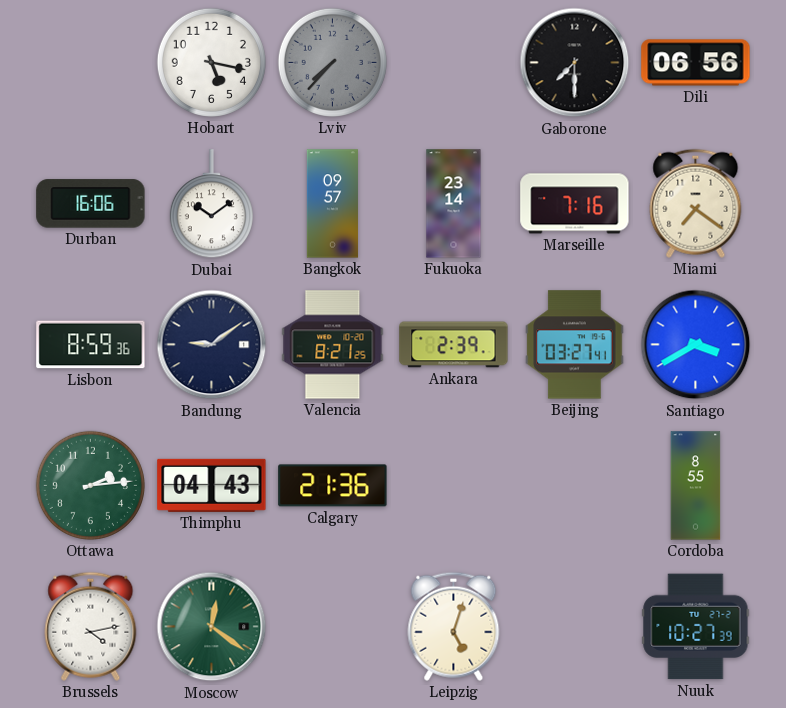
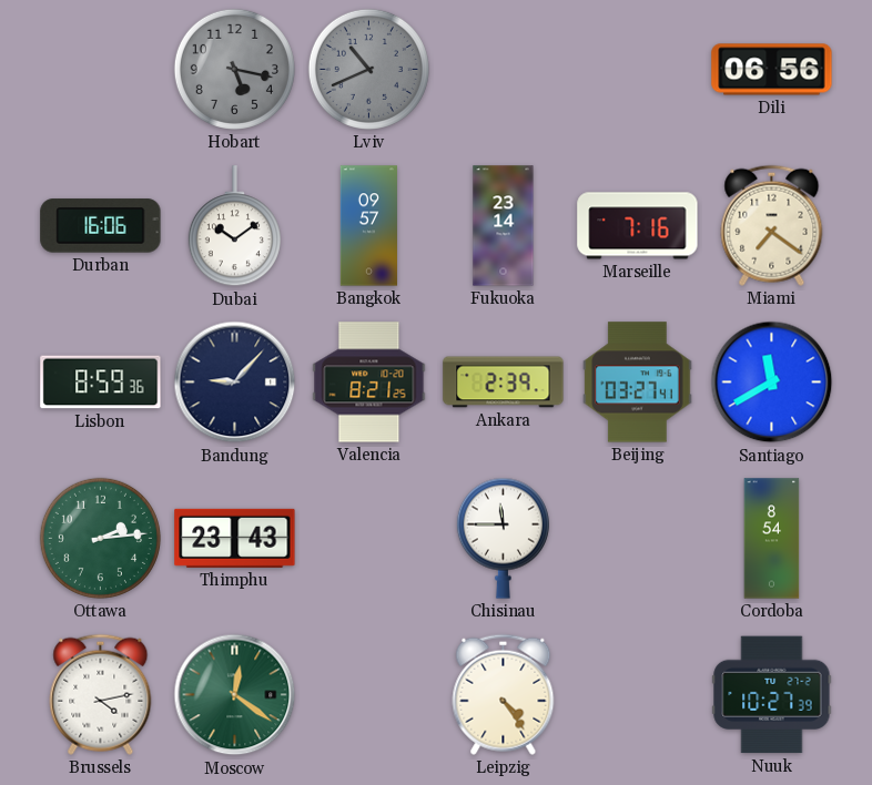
Hobart dial: white -> grey (234, 69)
Lviv: 7:37 -> 10:41 (368, 69)
Gaborone: 7:30 -> none (575, 63)
Bandung: 9:09 -> 9:07 (235, 383)
Santiago: 3:40 -> 11:40 (772, 383)
Thimphu: 04:43 -> 23:43 (235, 538)
Calgary: 21:36 -> none (333, 486)
Chisinau: none -> 11:45 (503, 538)
Cordoba: 8:55 -> 8:54 (772, 539)
Leipzig: 5:03 -> 4:24 (504, 694)
